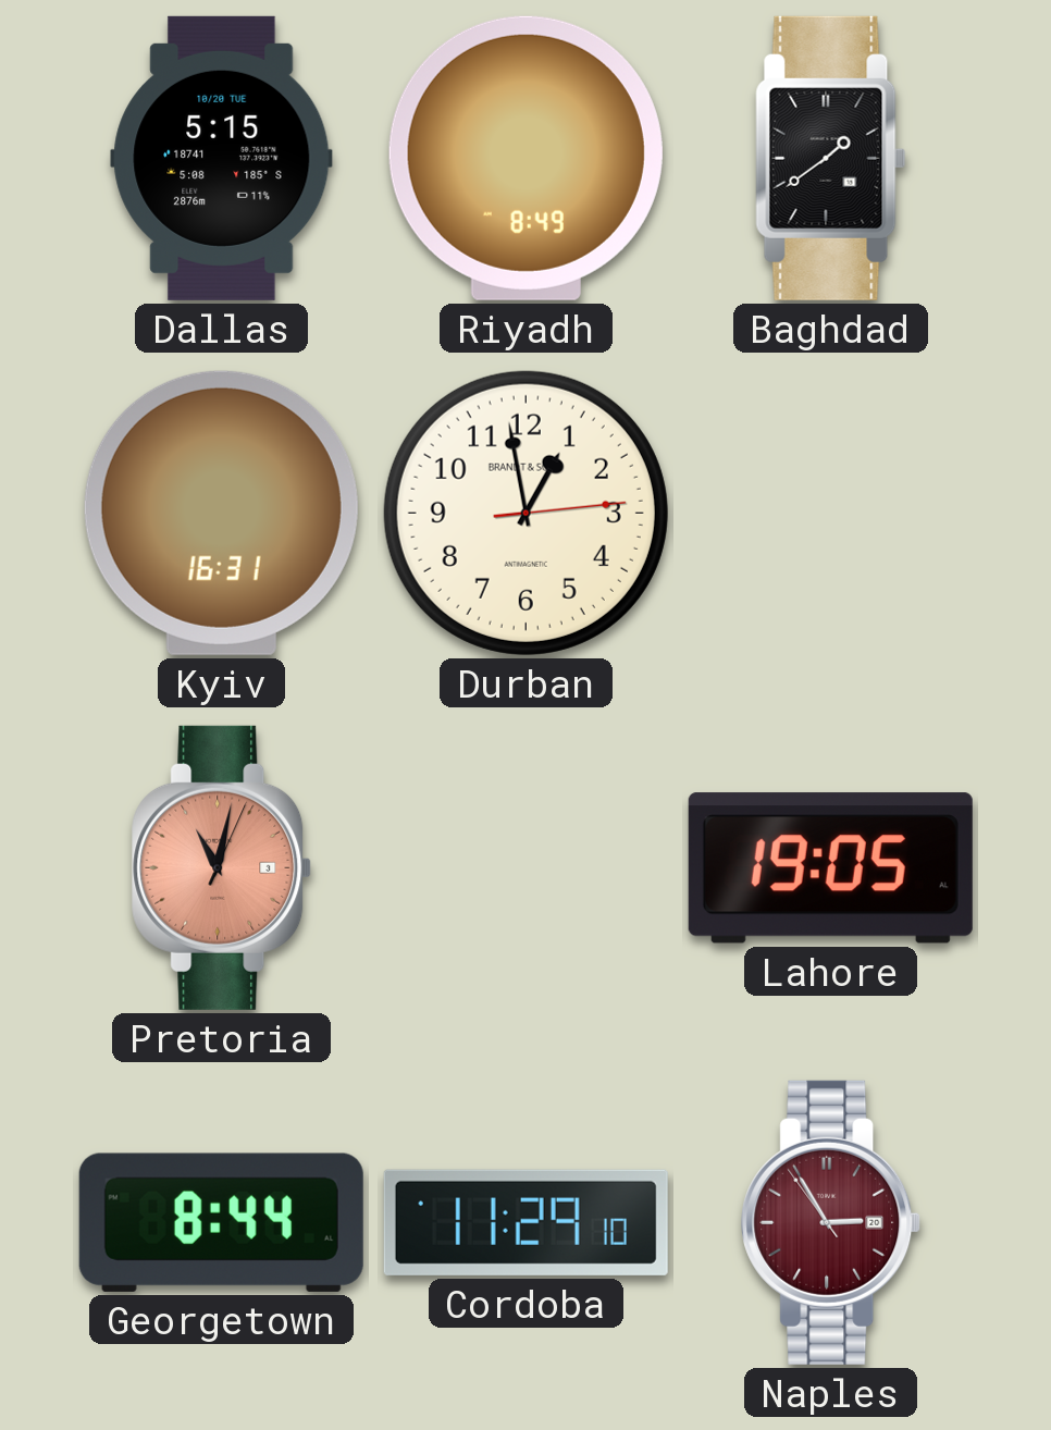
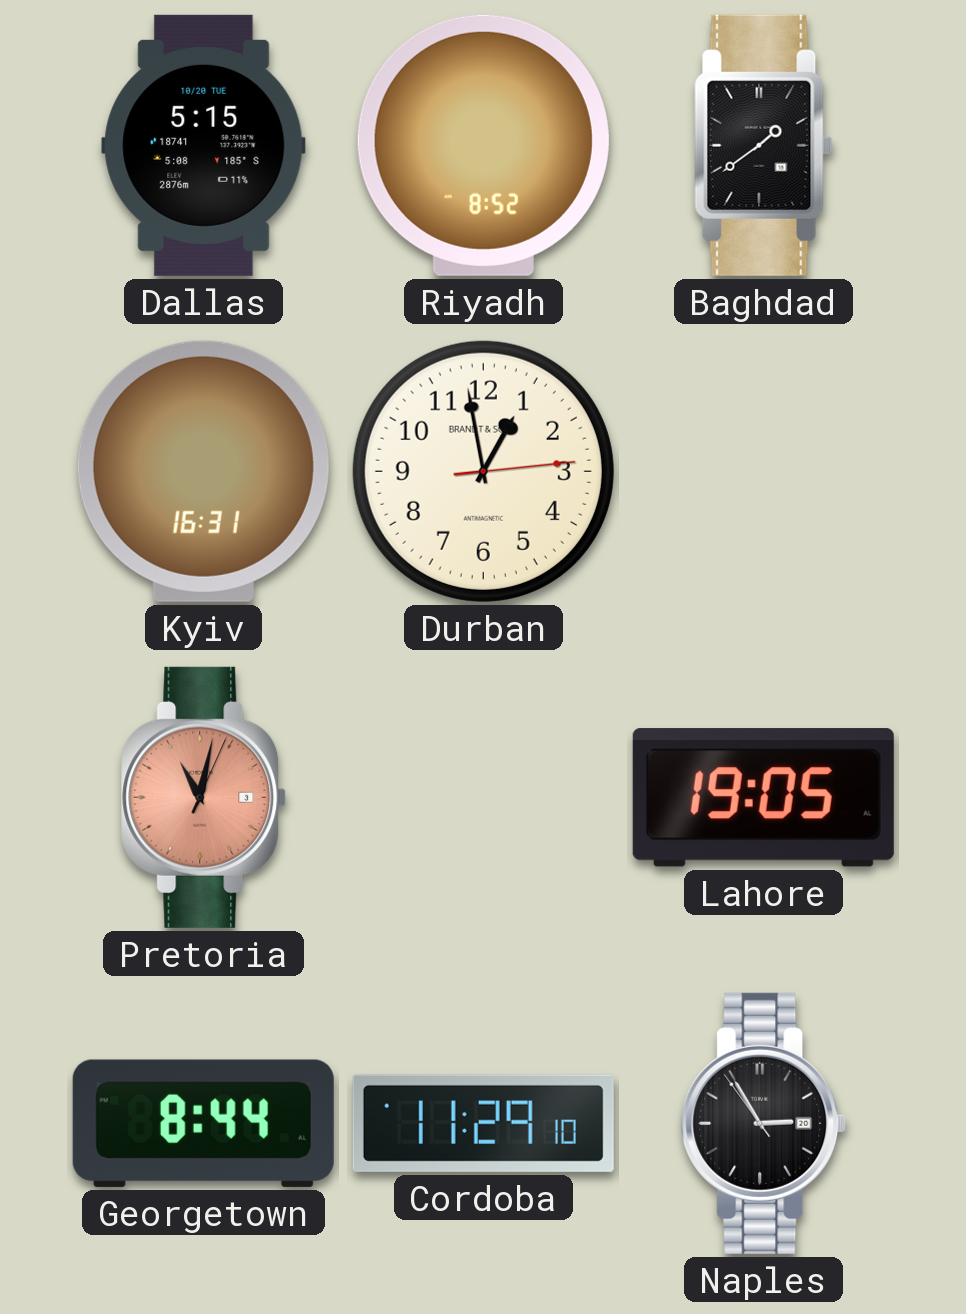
Riyadh: 8:49 -> 8:52 (483, 145)
Naples dial: burgundy -> black (764, 1123)
